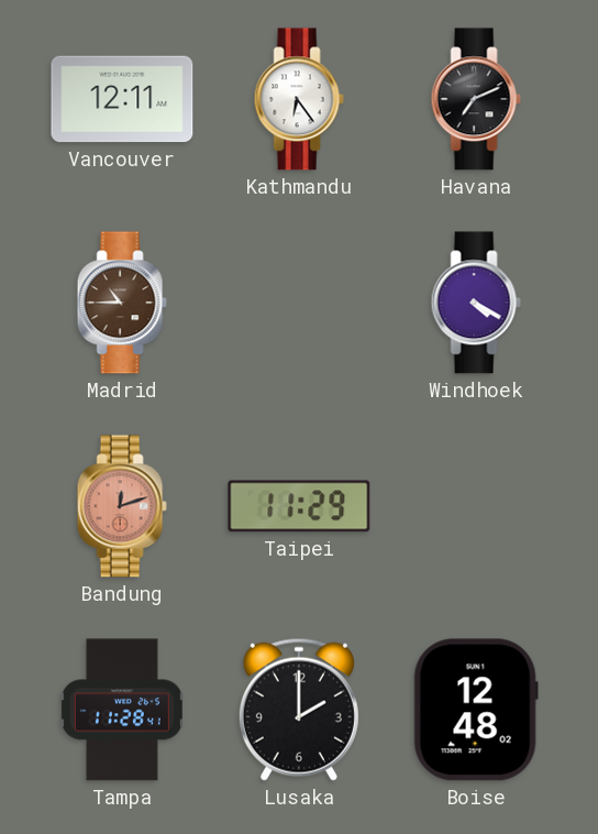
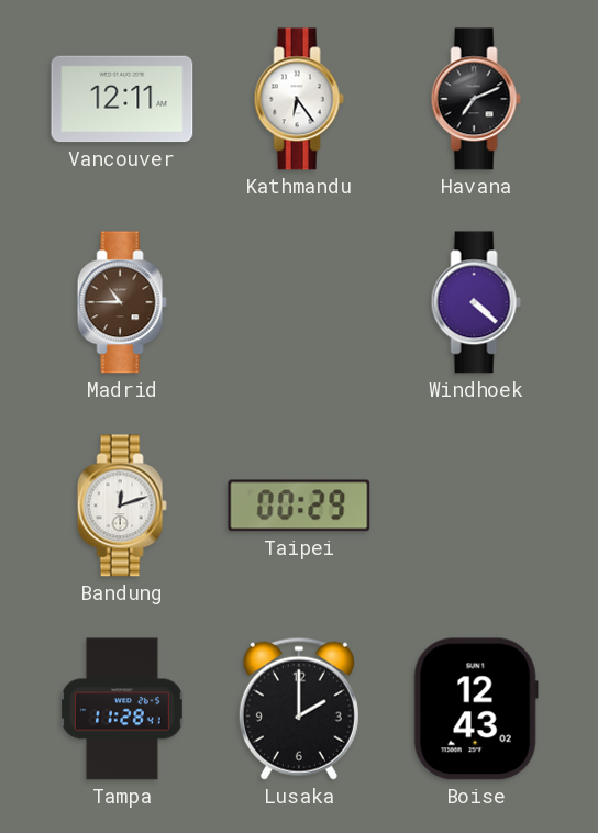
Windhoek: 4:20 -> 4:22 (476, 302)
Bandung dial: salmon -> white (122, 506)
Taipei: 11:29 -> 00:29 (299, 506)
Boise: 12:48 -> 12:43 (476, 709)
